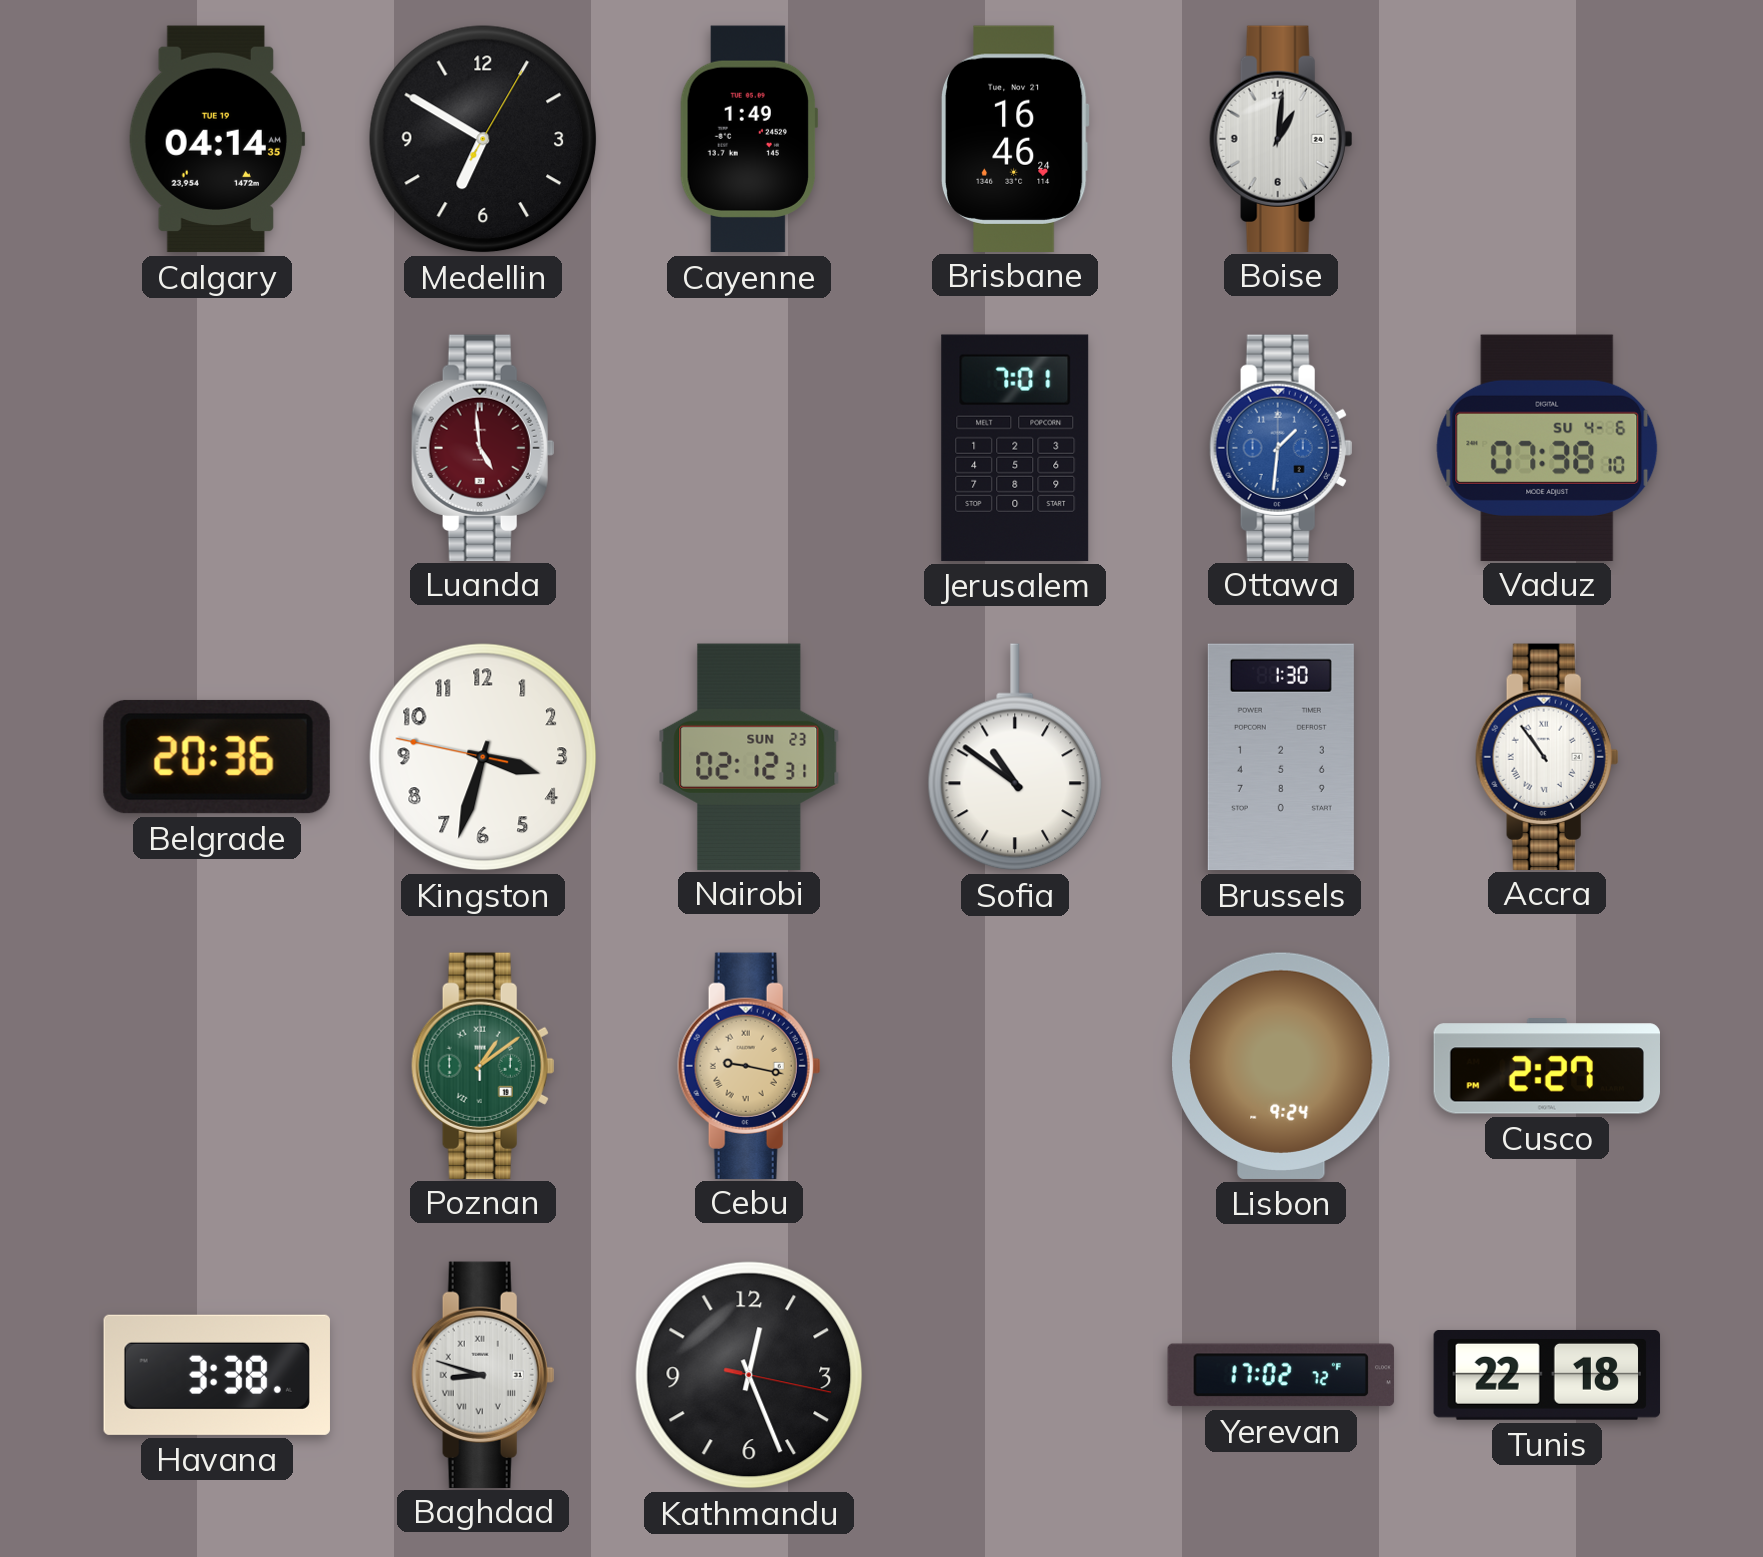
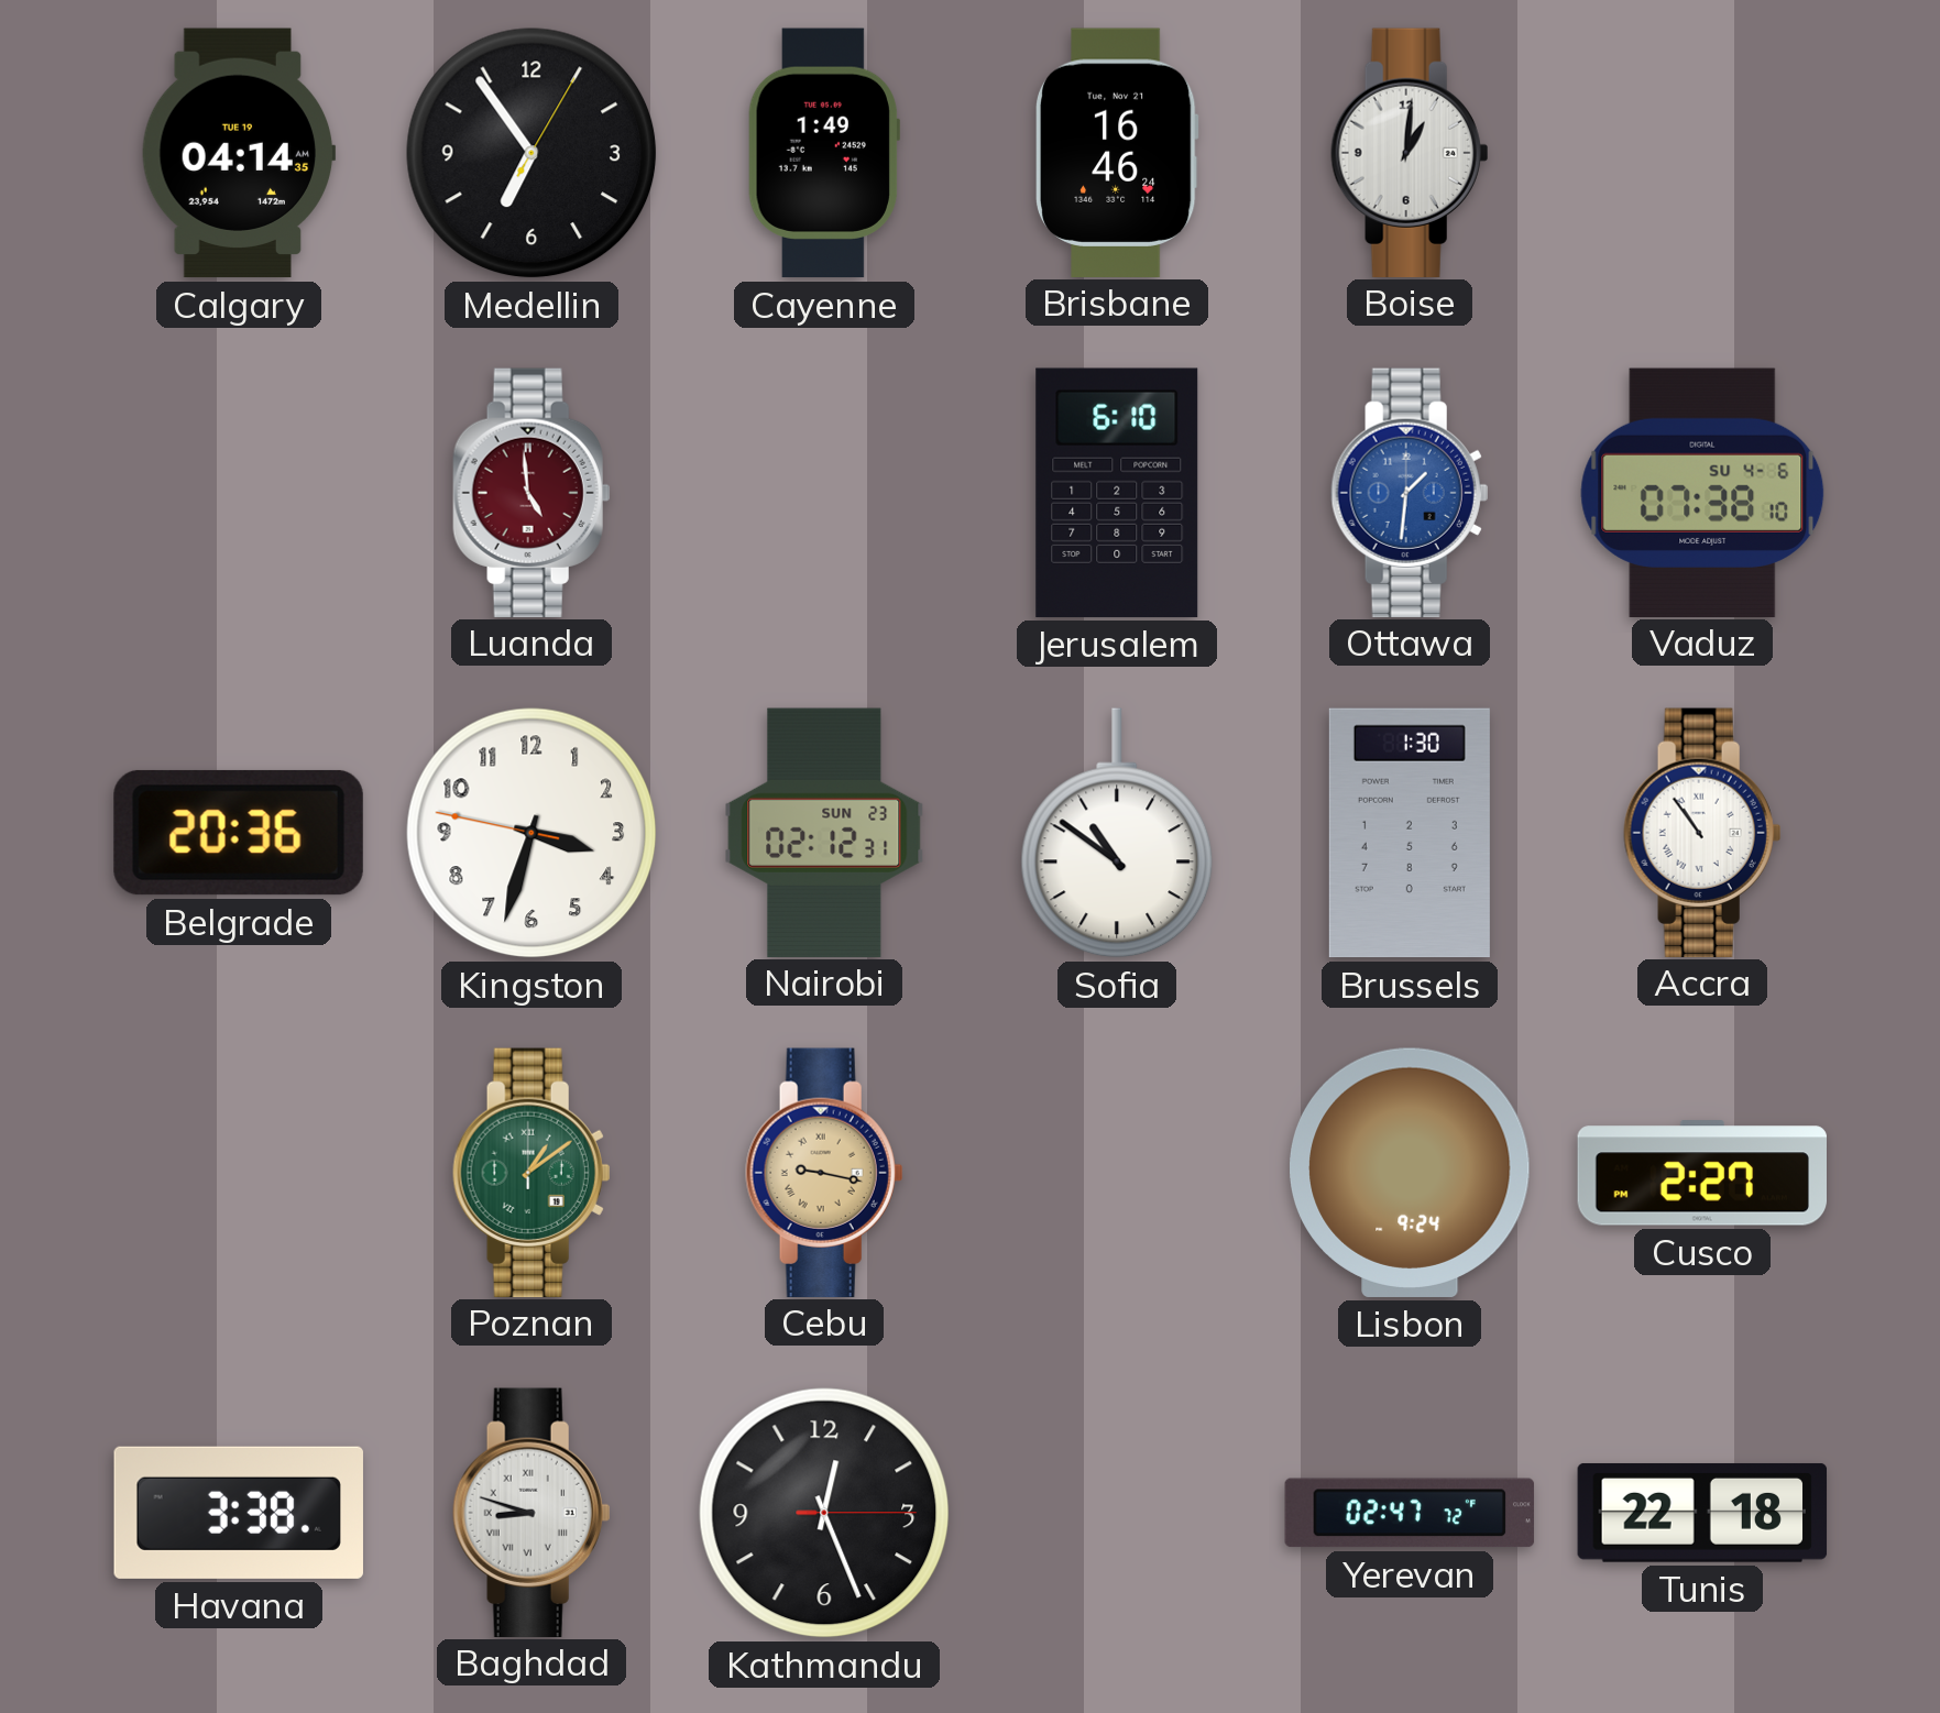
Medellin: 6:50 -> 6:54 (531, 153)
Jerusalem: 7:01 -> 6:10 (1117, 493)
Kathmandu: 12:26:17 -> 12:26:15 (824, 1513)
Yerevan: 17:02 -> 02:47 (1410, 1513)
